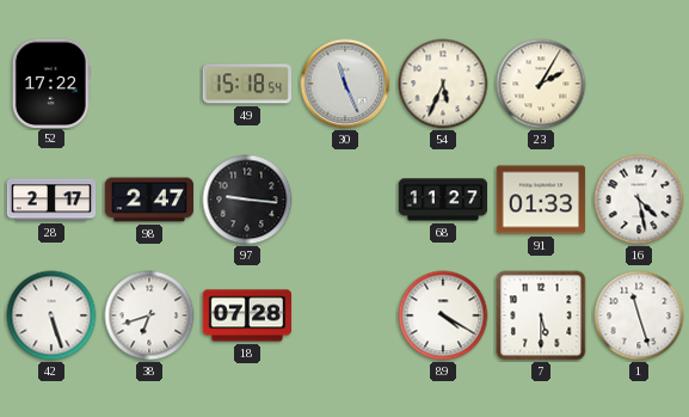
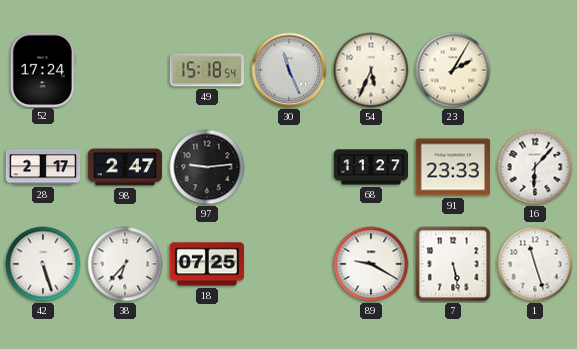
52: 17:22 -> 17:24 (43, 69)
97: 9:16 -> 9:14 (207, 167)
91: 01:33 -> 23:33 (453, 167)
16: 4:28 -> 6:07 (535, 167)
38: 6:42 -> 6:37 (125, 264)
18: 07:28 -> 07:25 (207, 264)
89: 4:20 -> 9:20 (371, 264)
7: 5:30 -> 5:28 (453, 264)
